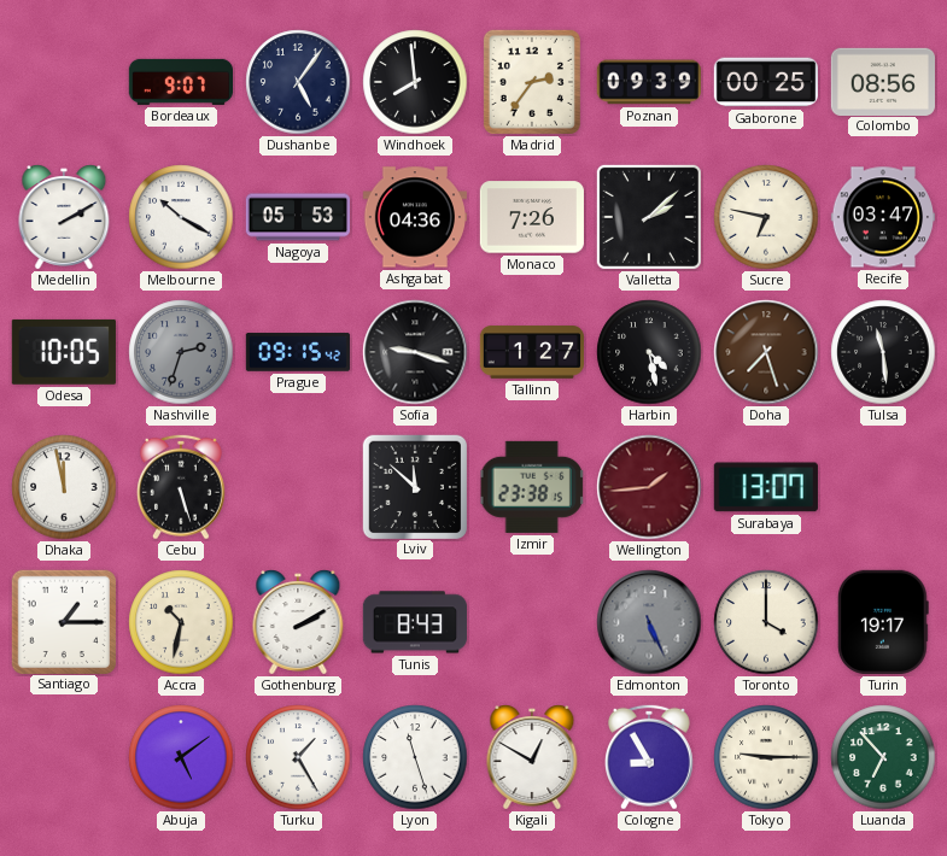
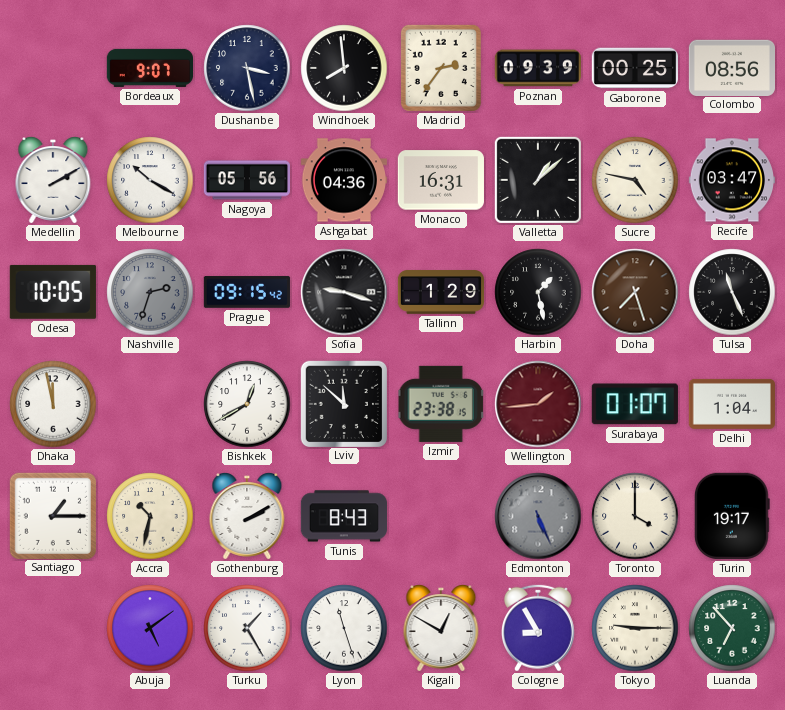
Dushanbe: 5:06 -> 3:28 (247, 68)
Nagoya: 05:53 -> 05:56 (246, 180)
Monaco: 7:26 -> 16:31 (441, 180)
Valletta: 2:08 -> 1:08 (538, 180)
Sucre: 6:47 -> 4:47 (635, 180)
Tallinn: 1:27 -> 1:29 (440, 292)
Harbin: 4:28 -> 1:28 (538, 292)
Tulsa: 11:29 -> 11:26 (732, 292)
Cebu: 5:27 -> none (181, 487)
Bishkek: none -> 12:40 (247, 404)
Surabaya: 13:07 -> 01:07 (635, 404)
Delhi: none -> 1:04 (731, 404)
